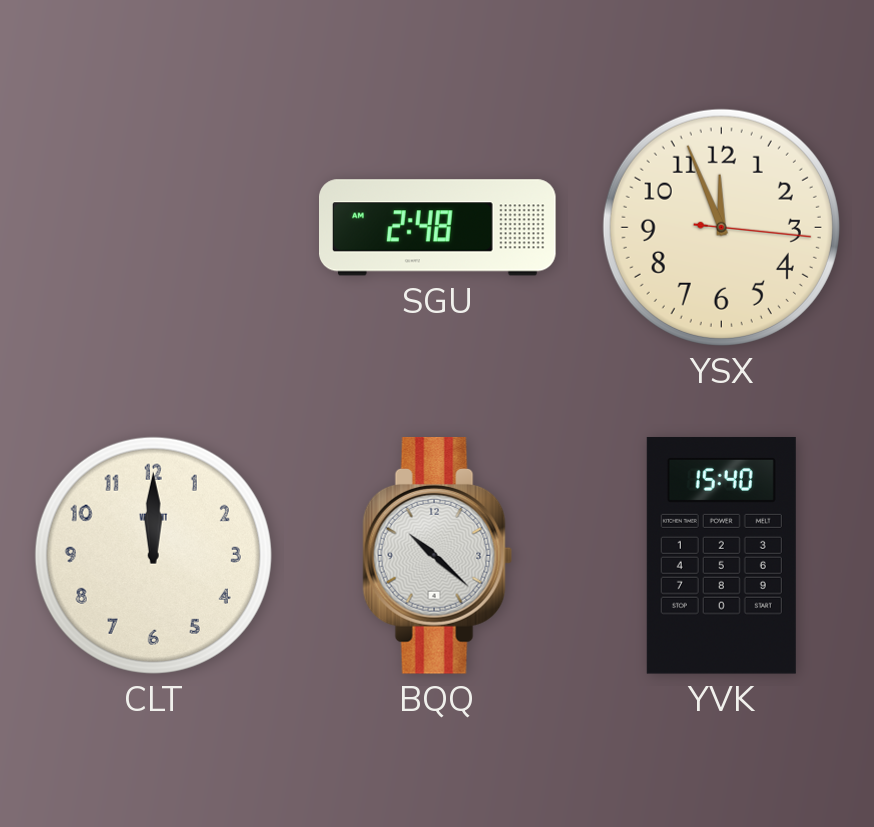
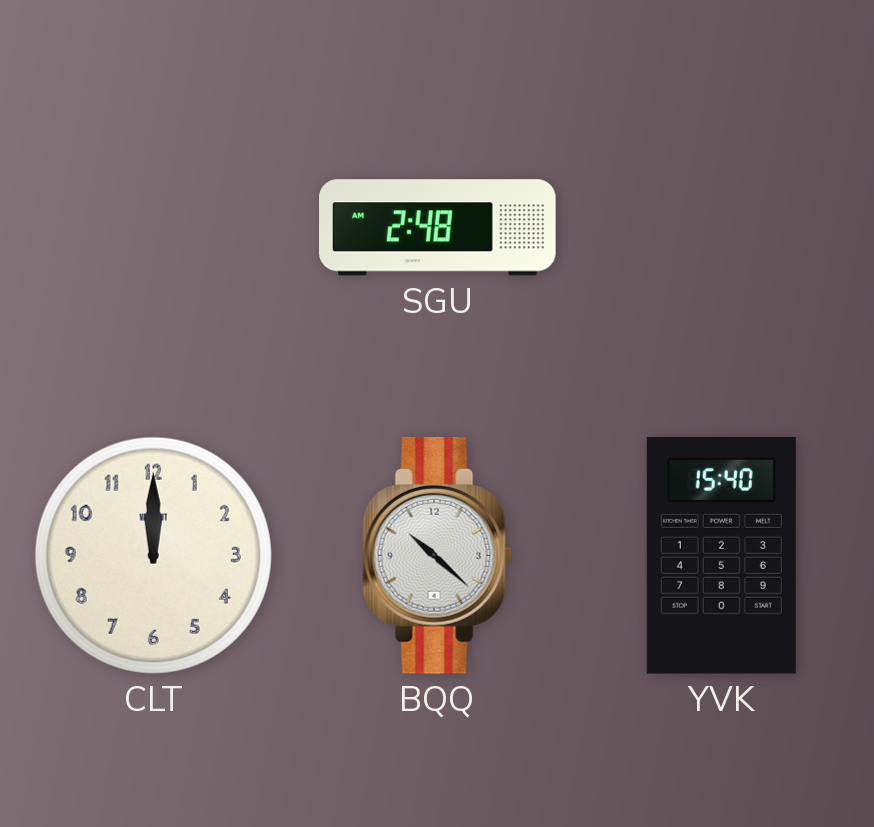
YSX: 11:56 -> none (721, 227)
